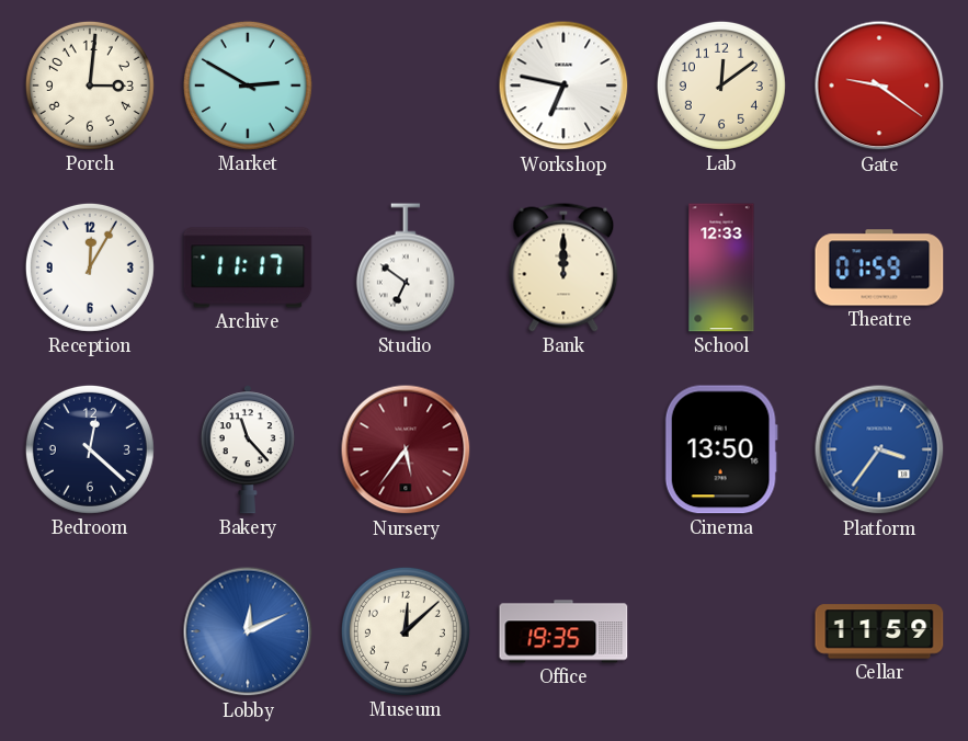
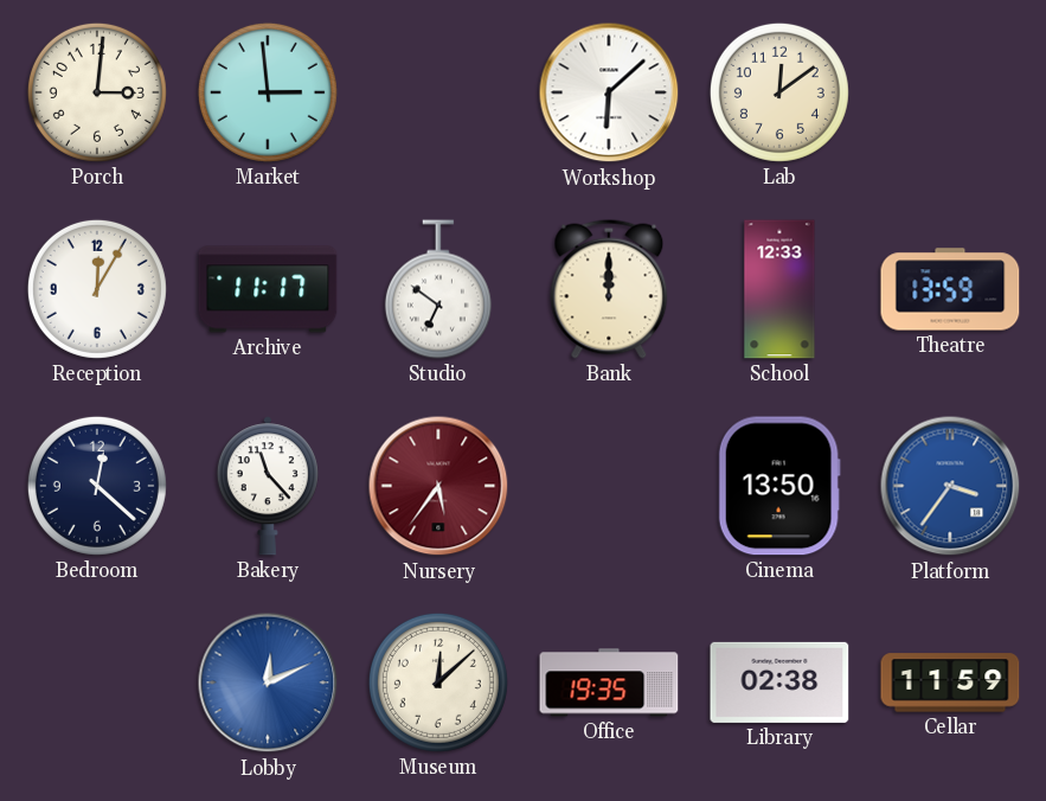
Market: 2:50 -> 2:59 (268, 92)
Workshop: 6:47 -> 6:08 (609, 92)
Gate: 9:21 -> none (879, 86)
Theatre: 01:59 -> 13:59 (950, 289)
Library: none -> 02:38 (779, 683)
